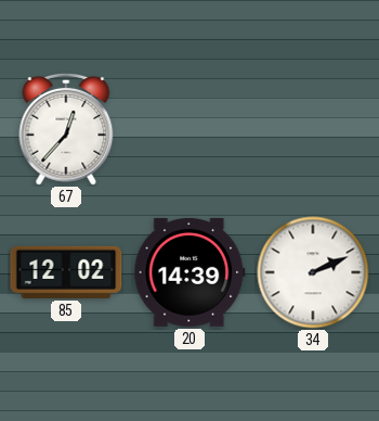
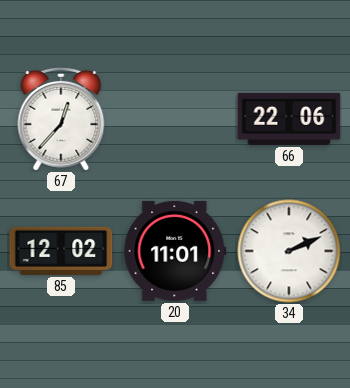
66: none -> 22:06 (289, 119)
20: 14:39 -> 11:01 (175, 251)
